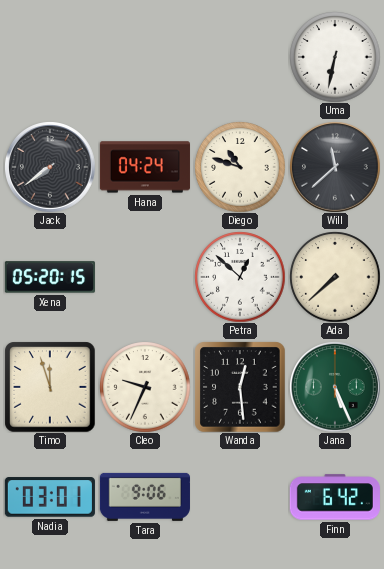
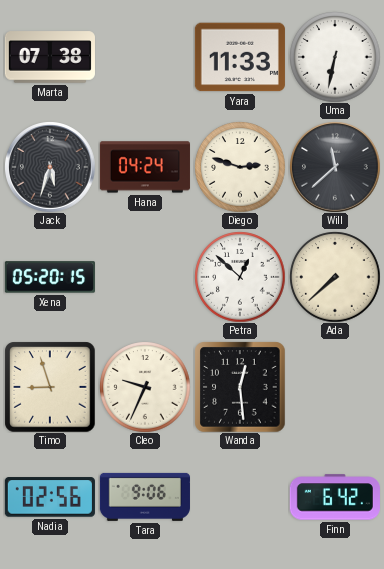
Marta: none -> 07:38 (50, 57)
Yara: none -> 11:33 (240, 57)
Jack: 7:39 -> 5:33 (50, 167)
Diego: 10:48 -> 2:48 (240, 167)
Timo: 11:57 -> 8:57 (50, 387)
Jana: 5:26 -> none (335, 387)
Nadia: 03:01 -> 02:56 (50, 497)
